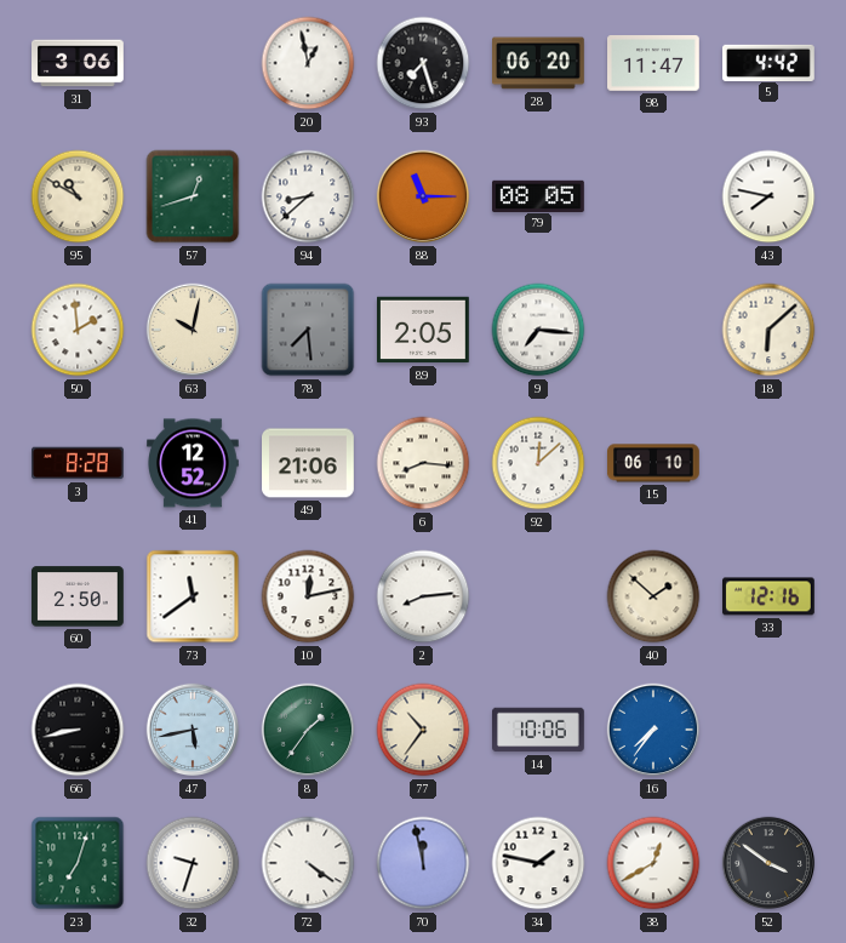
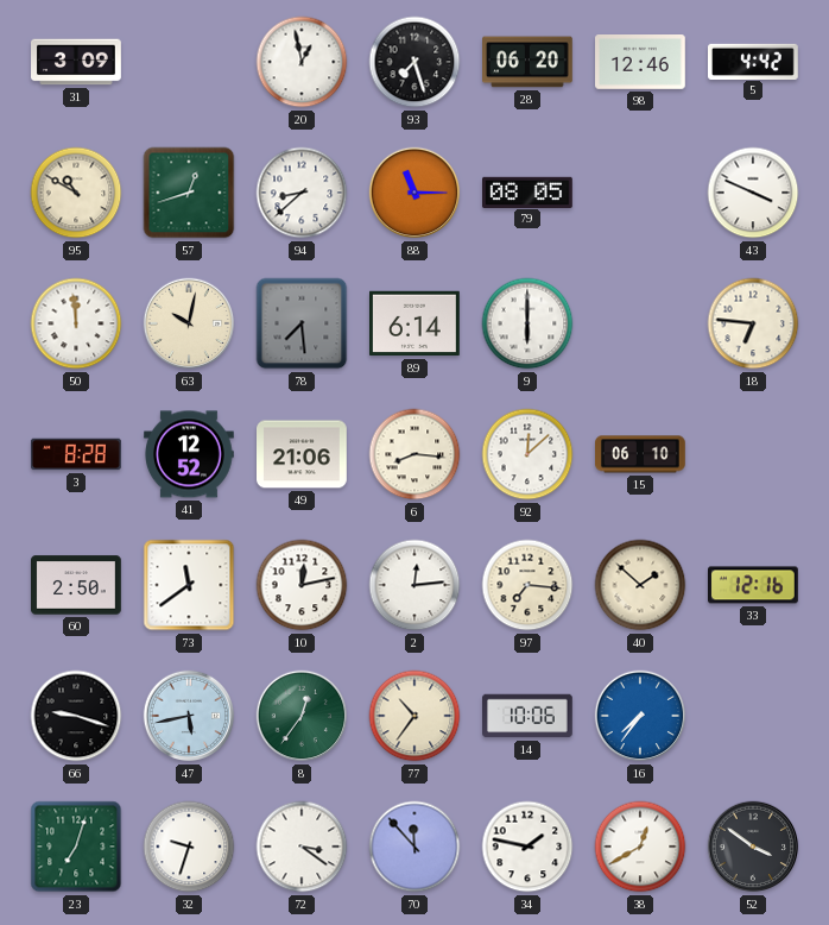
31: 3:06 -> 3:09 (77, 62)
98: 11:47 -> 12:46 (641, 63)
43: 7:47 -> 3:49 (753, 193)
50: 1:59 -> 11:59 (76, 323)
89: 2:05 -> 6:14 (416, 323)
9: 7:16 -> 6:00 (527, 323)
18: 6:08 -> 6:46 (753, 323)
2: 8:14 -> 12:14 (414, 585)
97: none -> 7:16 (527, 585)
66: 8:43 -> 9:18 (76, 716)
8: 1:36 -> 12:36 (302, 716)
72: 4:21 -> 3:21 (302, 847)
70: 11:58 -> 11:53 (414, 847)
